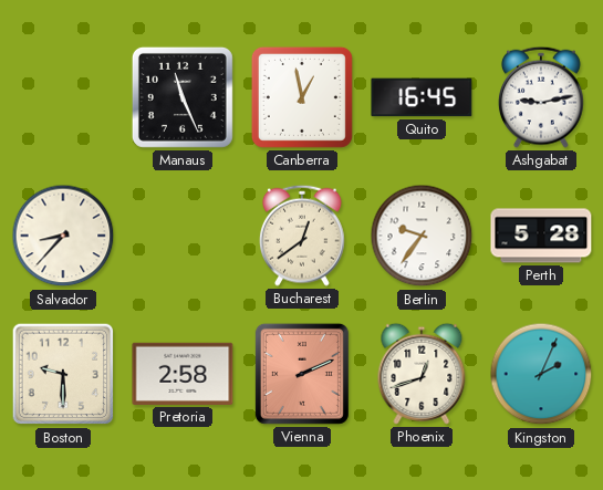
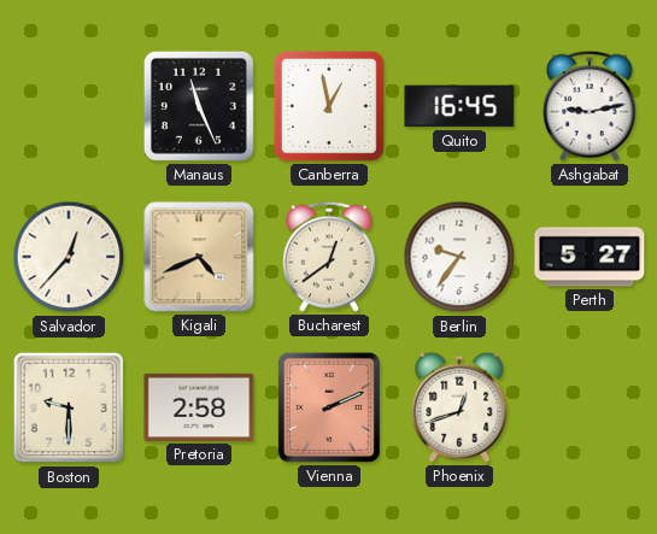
Salvador: 8:37 -> 12:37 (69, 257)
Kigali: none -> 4:41 (199, 257)
Perth: 5:28 -> 5:27 (589, 257)
Kingston: 2:04 -> none (541, 374)
